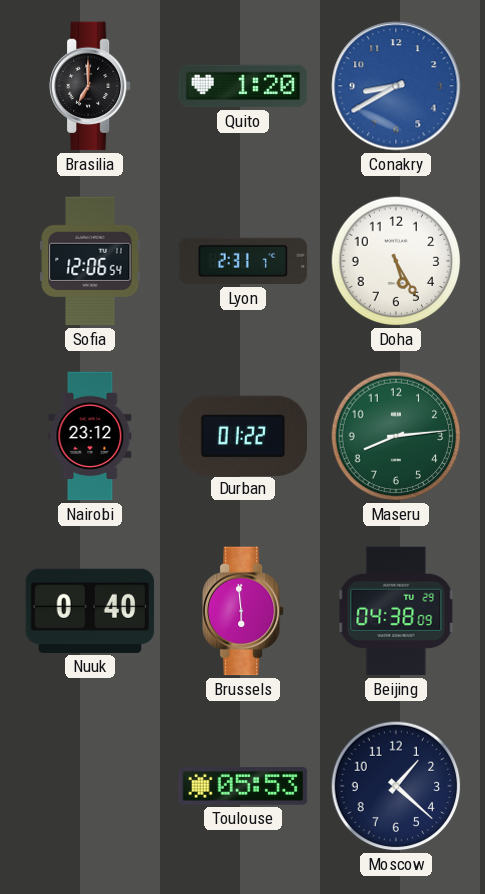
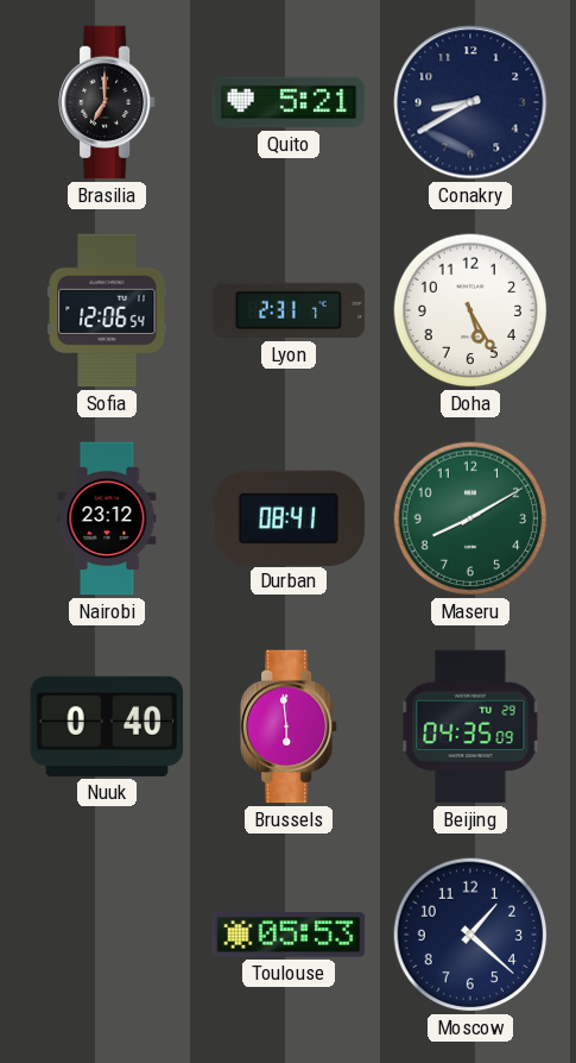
Quito: 1:20 -> 5:21 (289, 102)
Conakry dial: blue -> navy (470, 102)
Durban: 01:22 -> 08:41 (289, 517)
Maseru: 8:14 -> 8:10 (470, 518)
Beijing: 04:38 -> 04:35 (470, 727)
